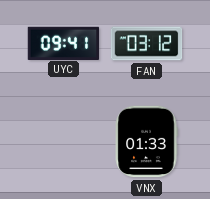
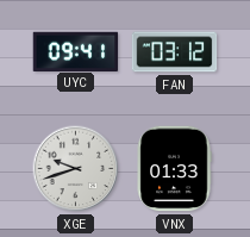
XGE: none -> 9:42 (76, 169)
